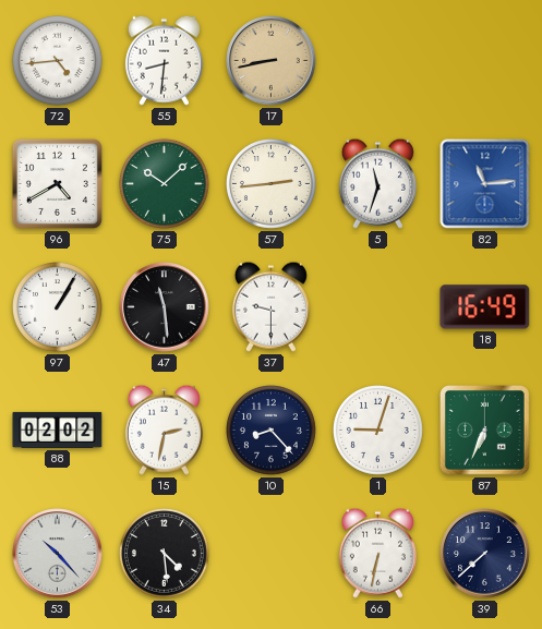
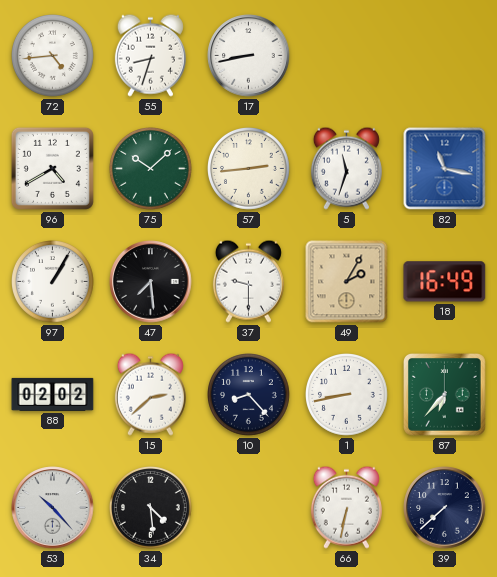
55: 8:31 -> 8:33 (150, 55)
17 dial: champagne -> white (249, 56)
82: 11:14 -> 11:17 (445, 169)
47: 11:29 -> 7:29 (151, 282)
49: none -> 2:05 (347, 282)
15: 2:32 -> 2:38 (150, 394)
1: 9:03 -> 8:43 (347, 395)
87: 6:34 -> 6:37 (445, 395)
